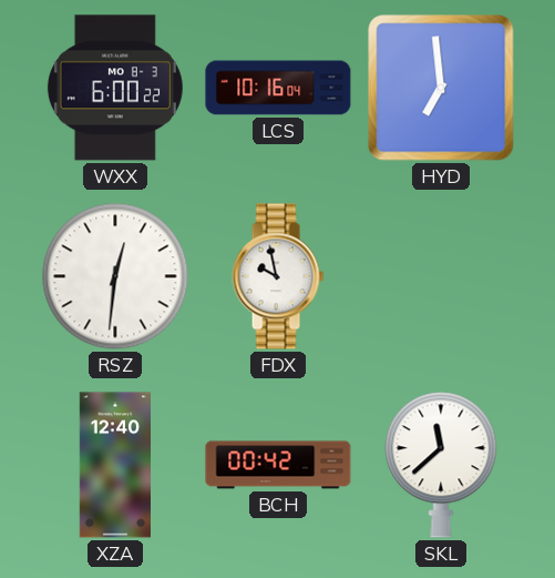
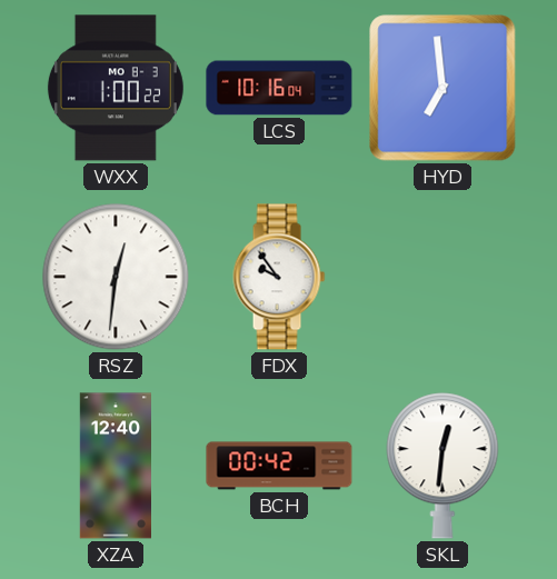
WXX: 6:00 -> 1:00 (116, 88)
FDX: 9:58 -> 9:54 (279, 277)
SKL: 11:38 -> 12:31 (442, 466)
